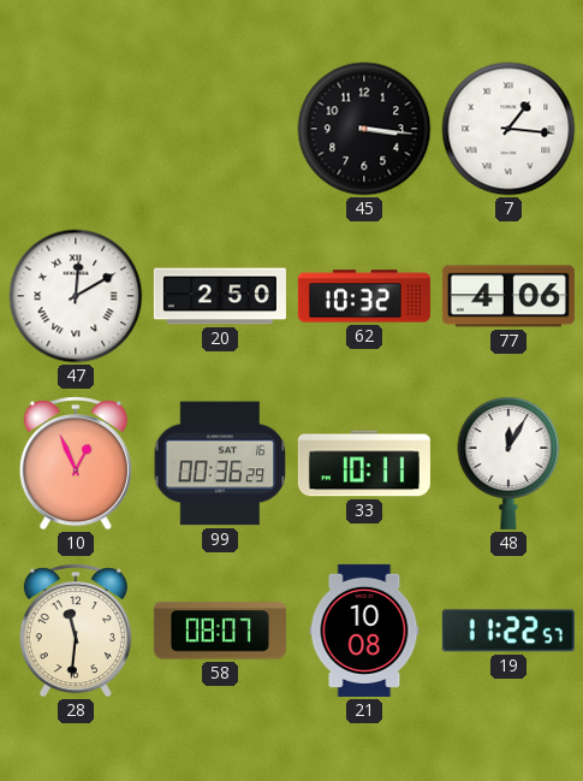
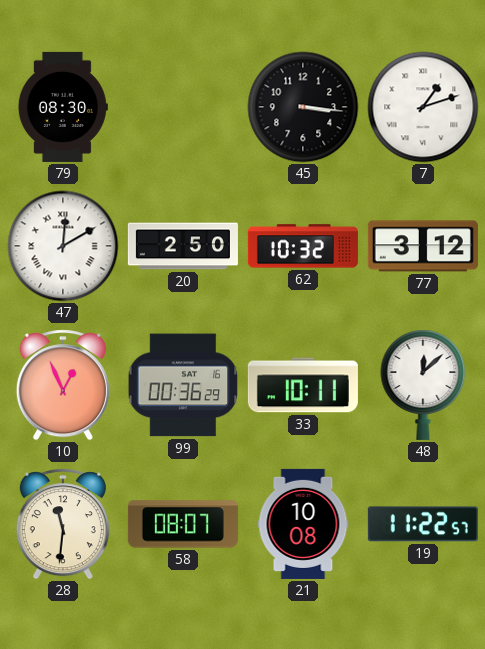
79: none -> 08:30 (63, 107)
7: 1:16 -> 1:12 (423, 107)
77: 4:06 -> 3:12 (423, 246)
48: 12:05 -> 12:08 (423, 385)
